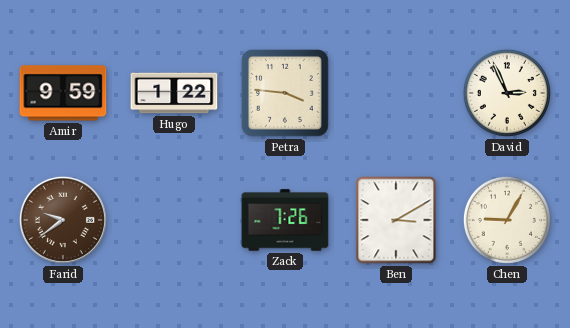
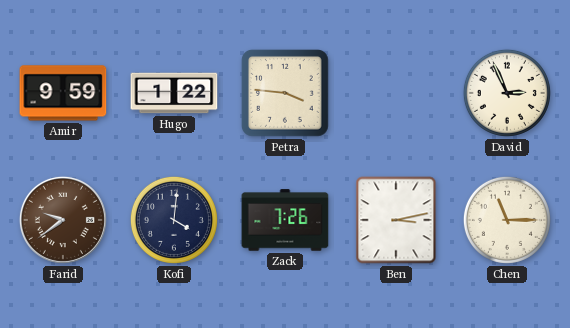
Kofi: none -> 4:01 (174, 220)
Ben: 3:10 -> 3:13 (396, 220)
Chen: 9:05 -> 11:15 (507, 220)
